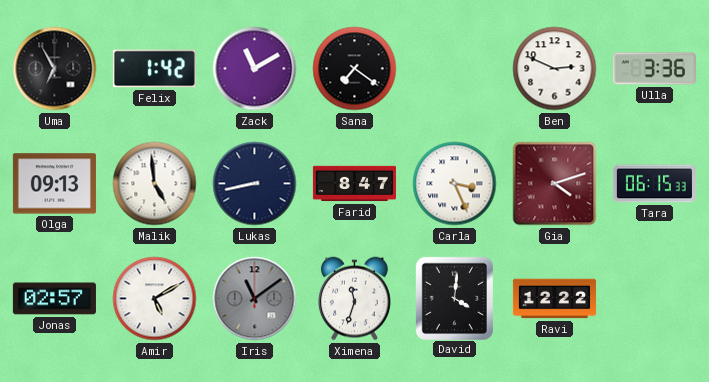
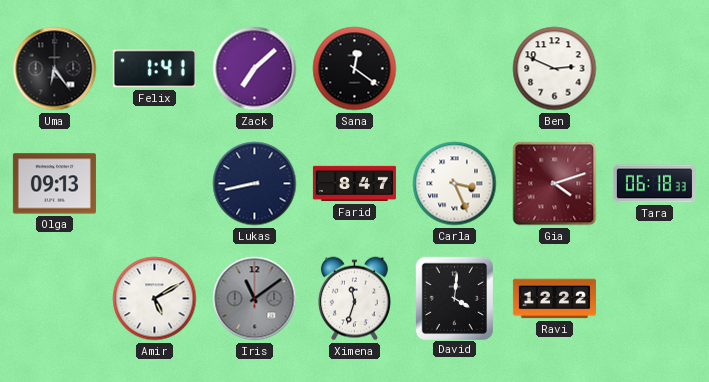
Uma: 6:55 -> 6:24 (55, 69)
Felix: 1:42 -> 1:41 (154, 69)
Zack: 11:10 -> 7:08 (255, 69)
Sana: 7:21 -> 12:21 (355, 69)
Ulla: 3:36 -> none (654, 69)
Malik: 4:59 -> none (155, 184)
Tara: 06:15 -> 06:18 (654, 184)
Jonas: 02:57 -> none (54, 299)
